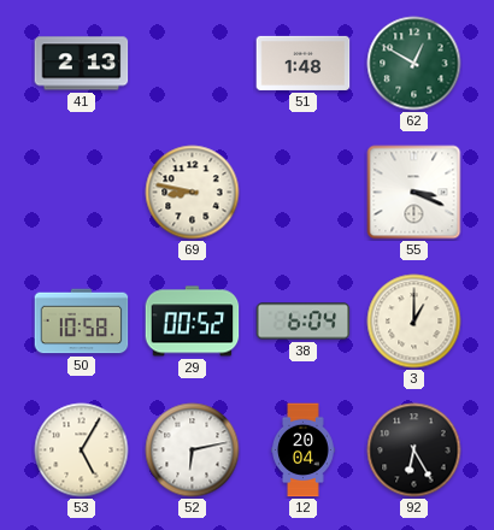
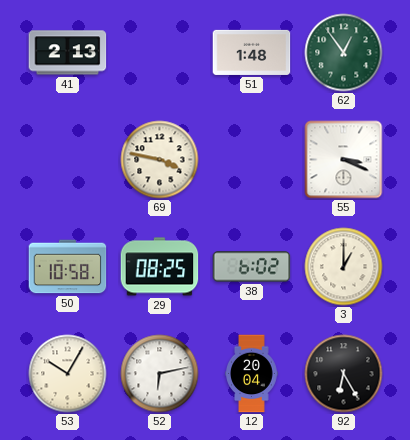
62: 12:50 -> 12:54 (344, 53)
69: 8:47 -> 3:47 (160, 160)
29: 00:52 -> 08:25 (160, 267)
38: 6:04 -> 6:02 (252, 267)
53: 5:05 -> 10:05 (68, 374)
